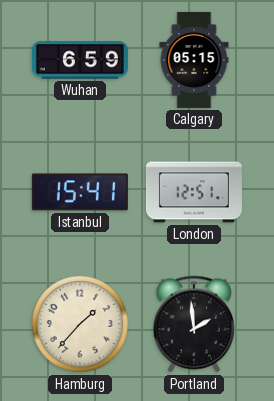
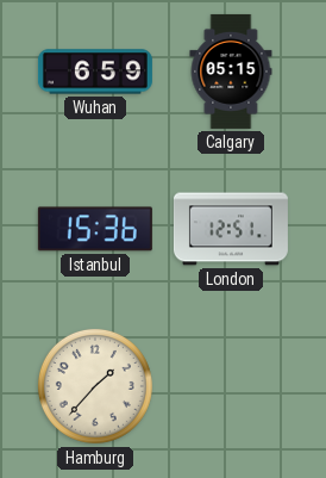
Istanbul: 15:41 -> 15:36 (95, 229)
Portland: 1:59 -> none (194, 324)
